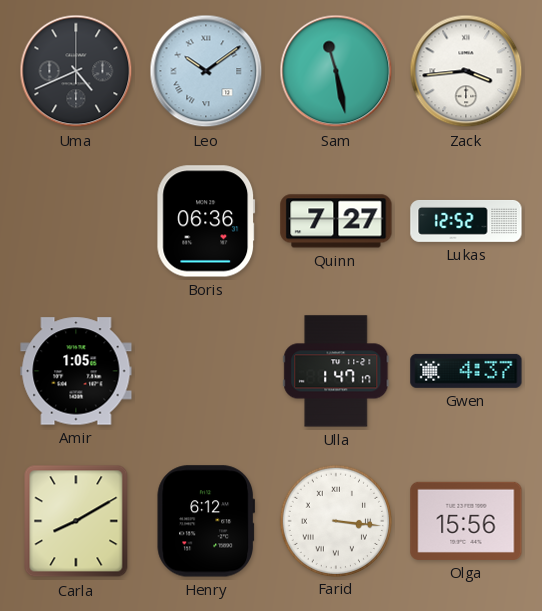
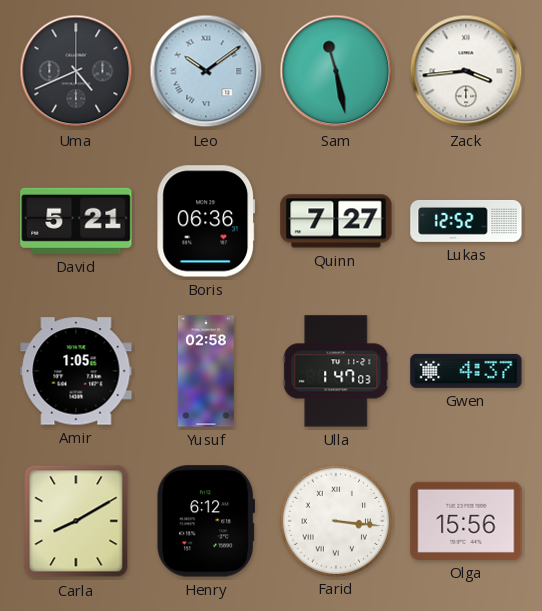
David: none -> 5:21 (76, 221)
Yusuf: none -> 02:58 (207, 371)
Ulla: 1:47:17 -> 1:47:03 (336, 371)
